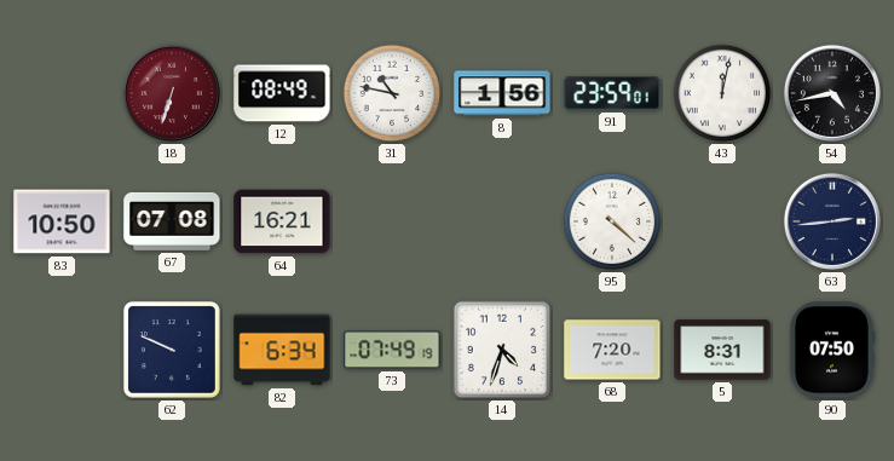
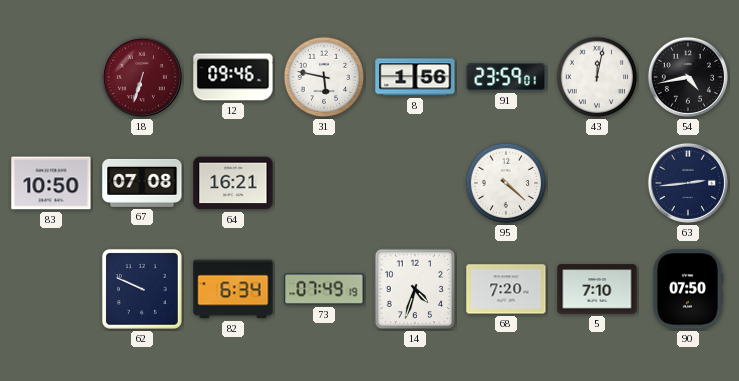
12: 08:49 -> 09:46 (233, 77)
31: 10:47 -> 5:47 (324, 77)
5: 8:31 -> 7:10 (597, 289)
